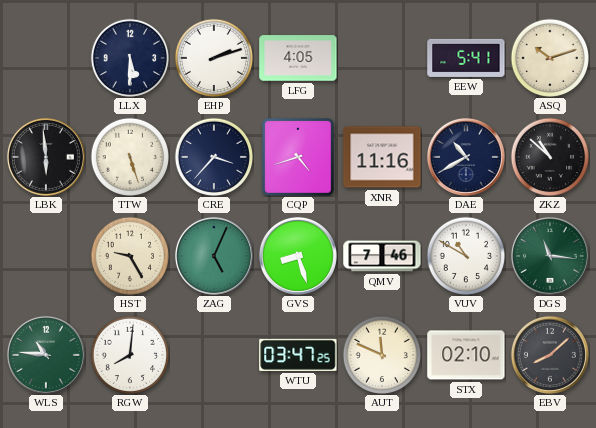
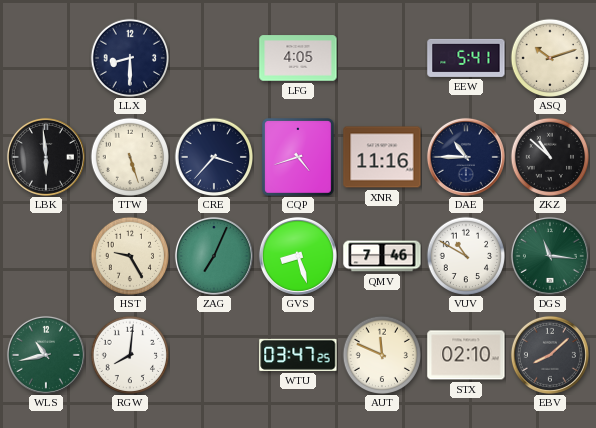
LLX: 5:30 -> 8:30 (130, 58)
EHP: 2:12 -> none (214, 58)
DAE: 10:40 -> 10:45 (466, 157)
ZAG: 5:04 -> 7:04 (214, 256)
WLS: 10:46 -> 10:43 (46, 355)
